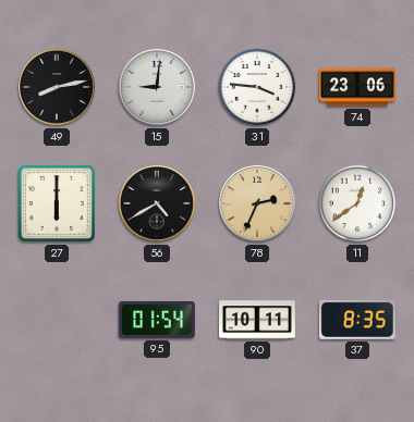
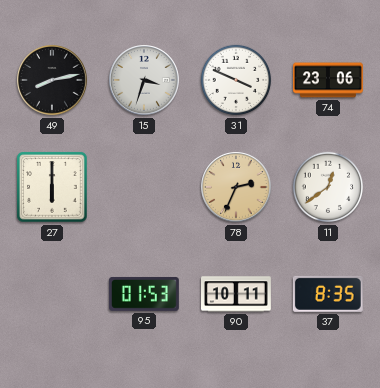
15: 9:01 -> 3:33 (144, 80)
31: 3:46 -> 3:49 (236, 80)
56: 4:40 -> none (157, 203)
95: 01:54 -> 01:53 (144, 294)
